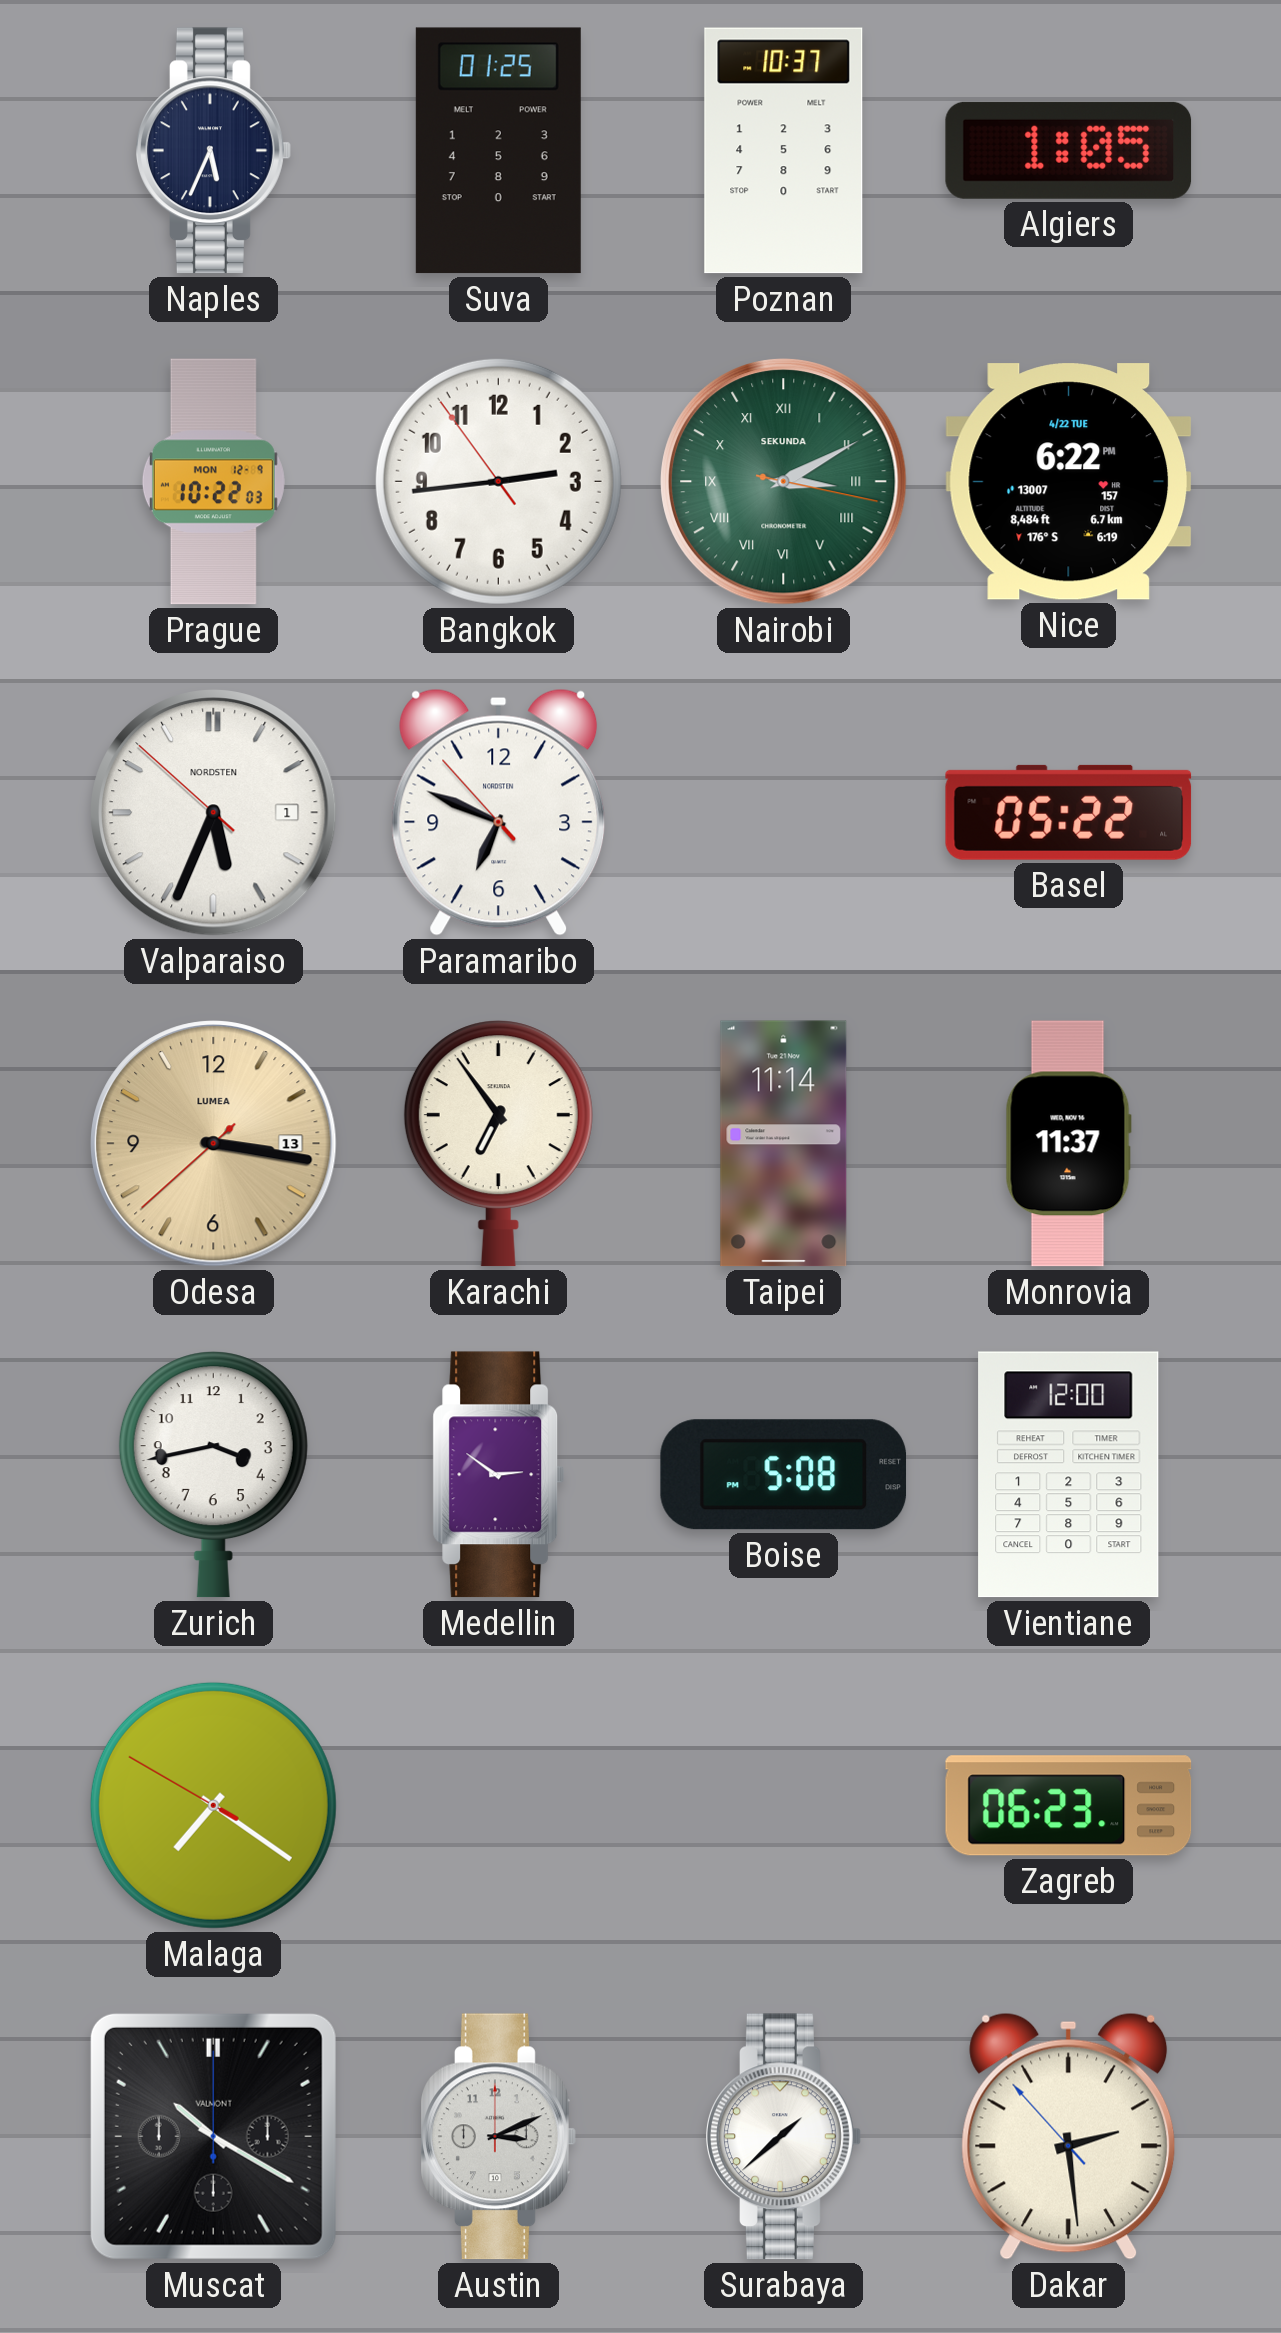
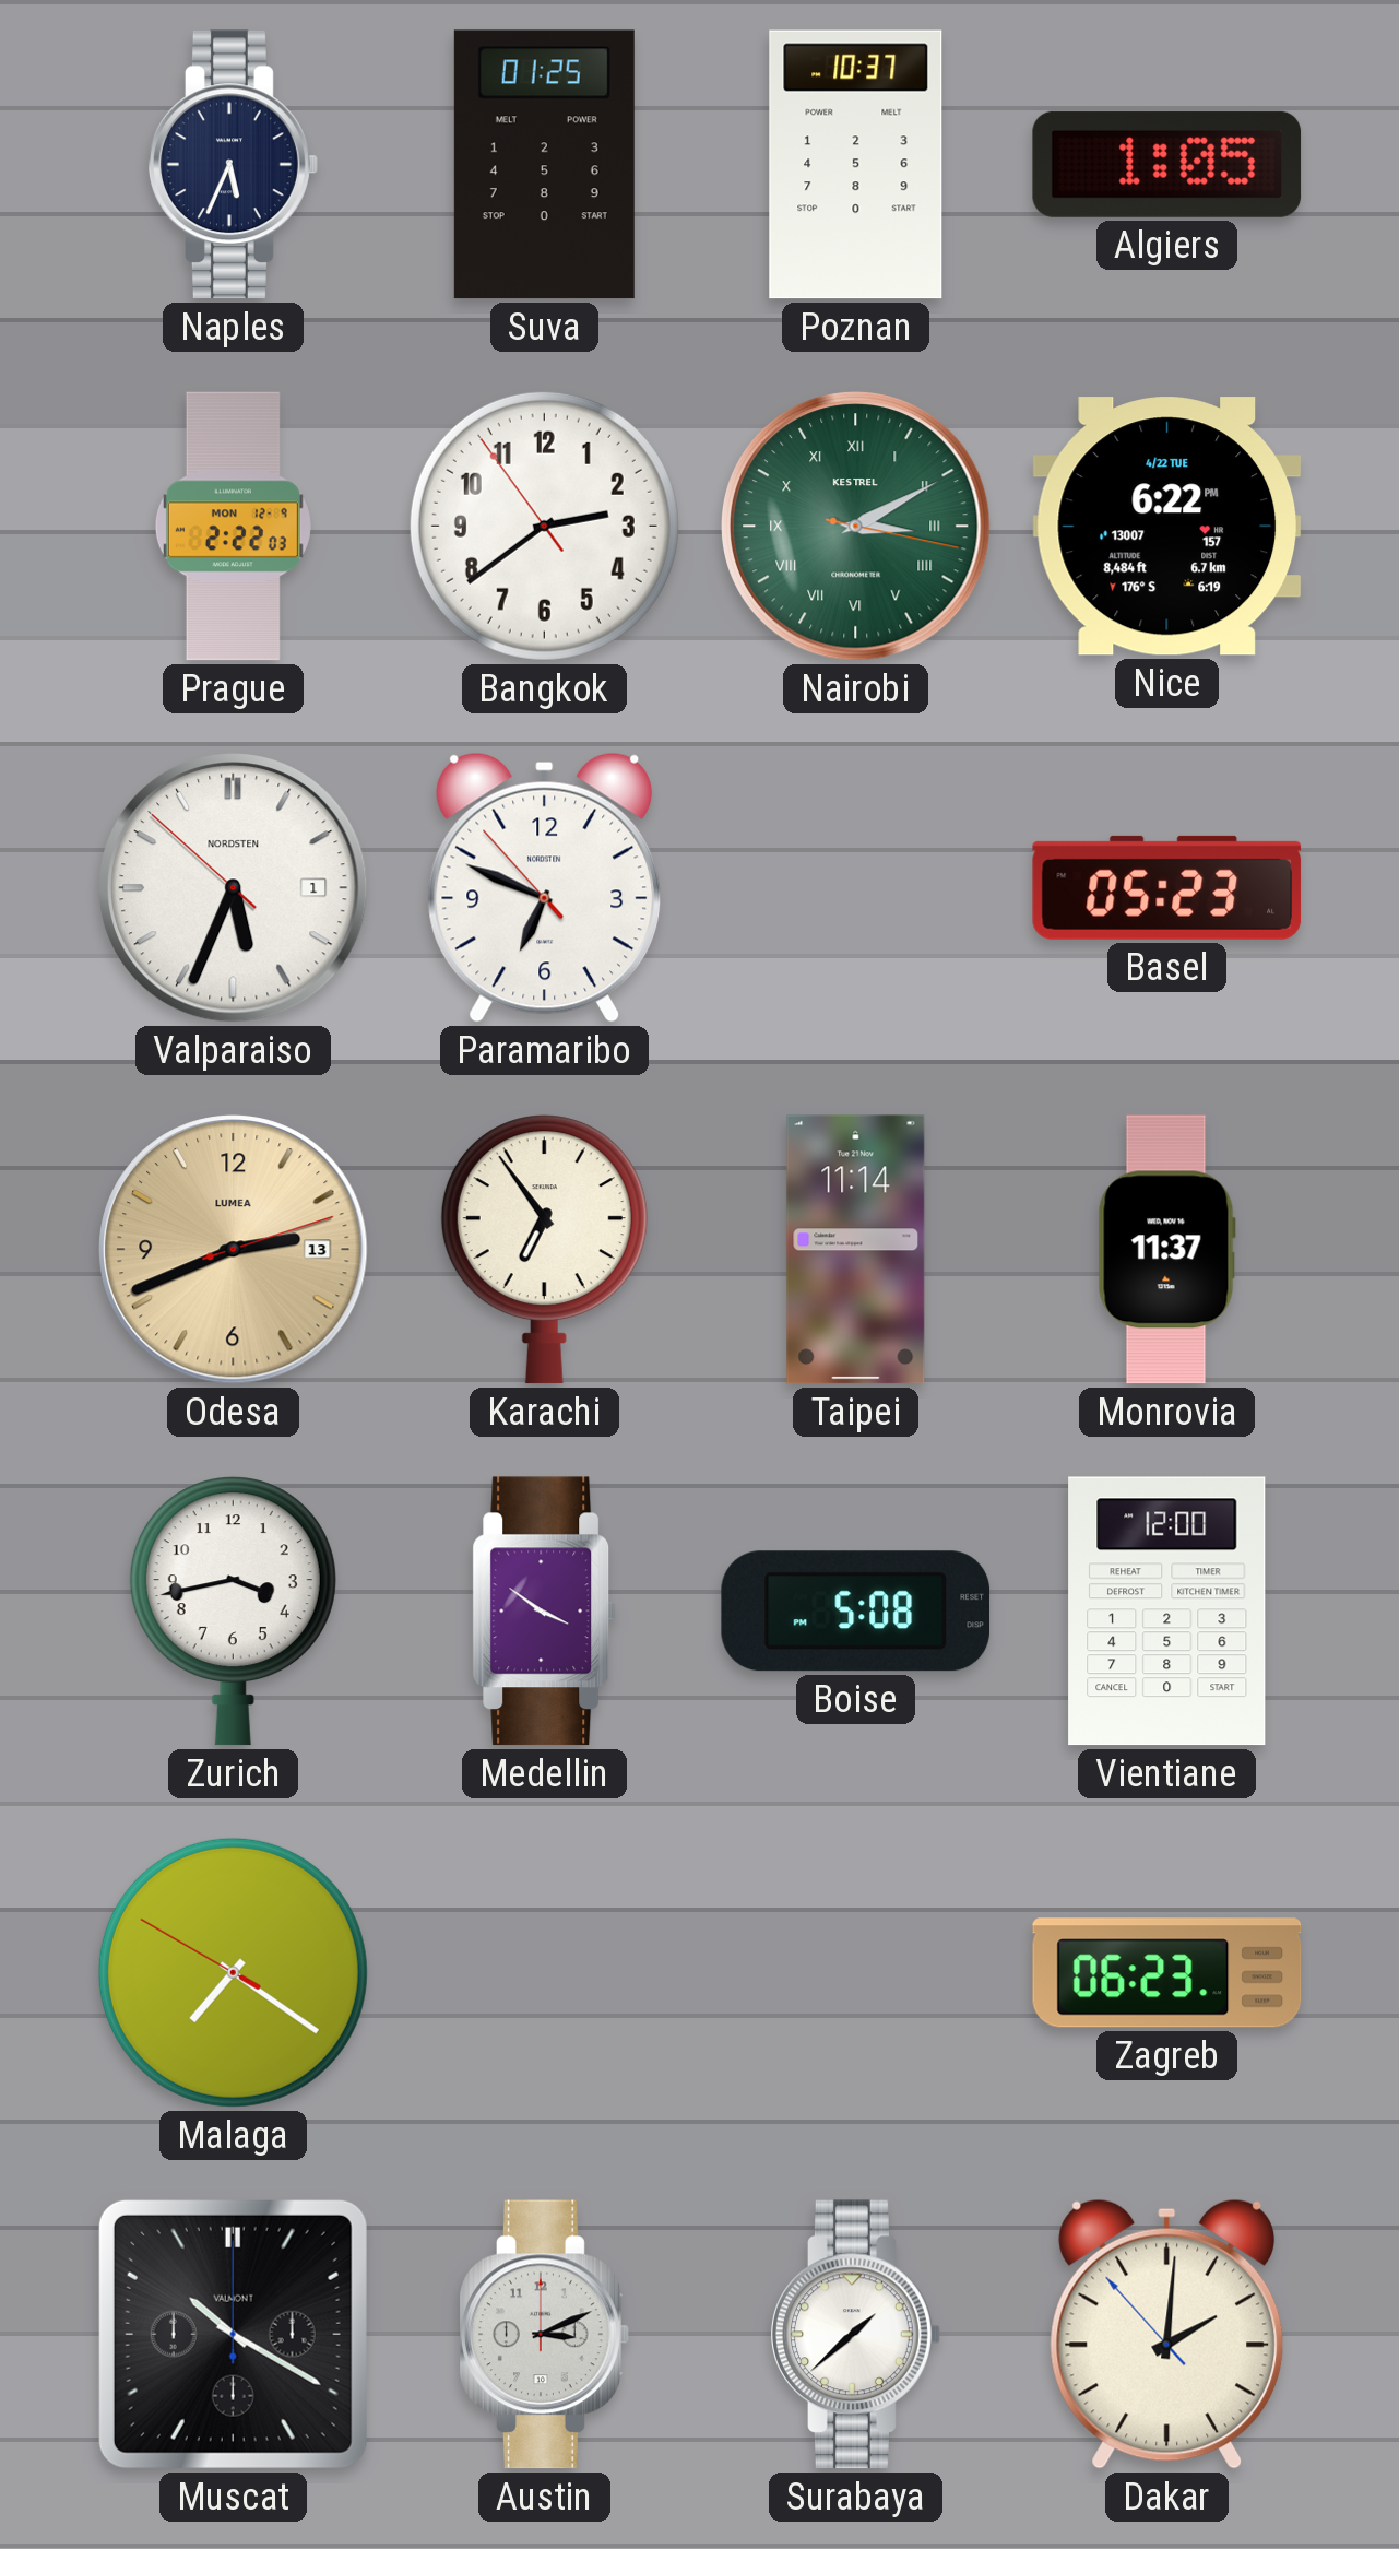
Prague: 10:22 -> 2:22 (233, 527)
Bangkok: 2:43 -> 2:38 (544, 526)
Nairobi brand: SEKUNDA -> KESTREL (856, 527)
Basel: 05:22 -> 05:23 (1167, 887)
Odesa: 3:16 -> 2:41 (234, 1250)
Medellin: 2:51 -> 3:51 (545, 1612)
Dakar: 2:28 -> 2:00 (1167, 2334)
